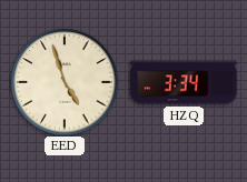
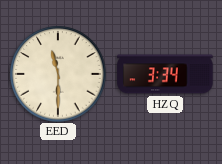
EED: 4:57 -> 11:30 (58, 74)
